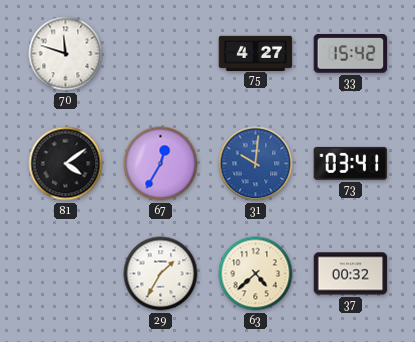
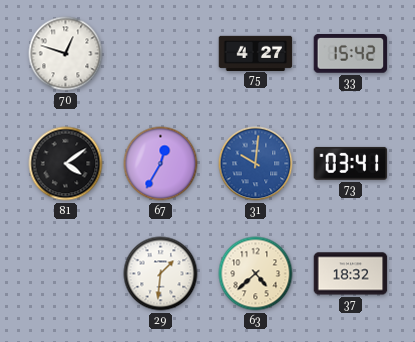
70: 11:48 -> 12:48 (66, 54)
29: 1:35 -> 1:31 (161, 274)
37: 00:32 -> 18:32 (351, 274)
